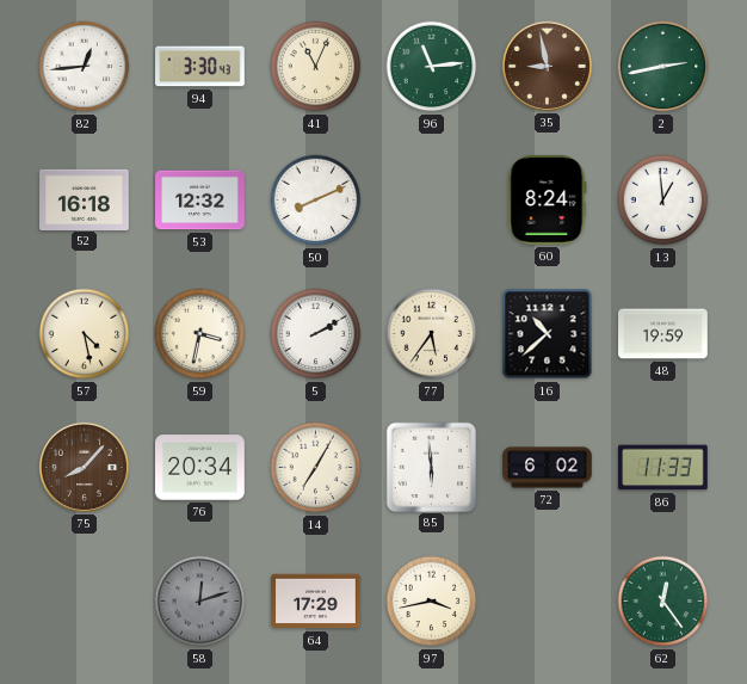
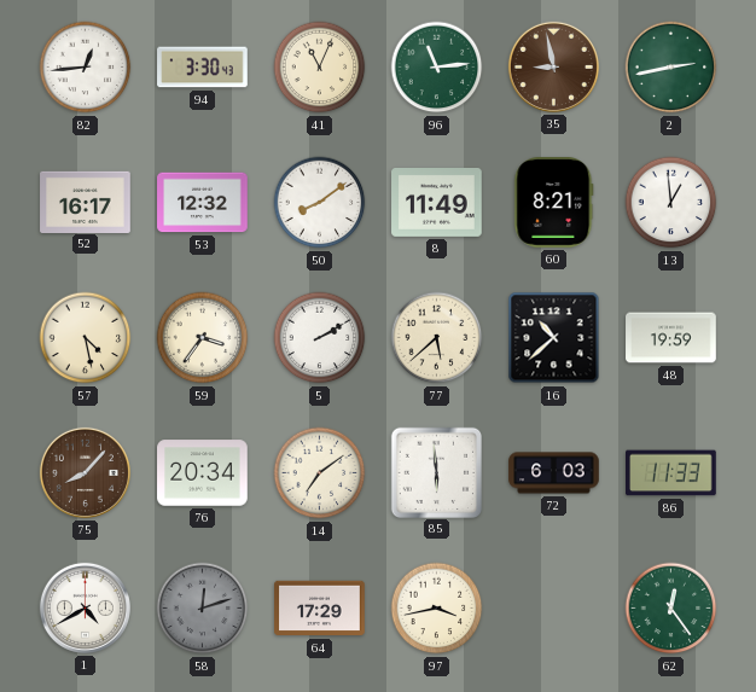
52: 16:18 -> 16:17 (86, 202)
50: 8:11 -> 8:09 (320, 203)
8: none -> 11:49 (437, 203)
60: 8:24 -> 8:21 (554, 203)
59: 3:32 -> 3:36 (203, 338)
77: 5:36 -> 5:38 (437, 338)
14: 7:05 -> 7:09 (320, 473)
72: 6:02 -> 6:03 (554, 473)
1: none -> 4:40 (85, 607)
